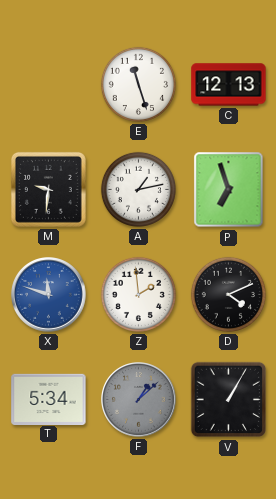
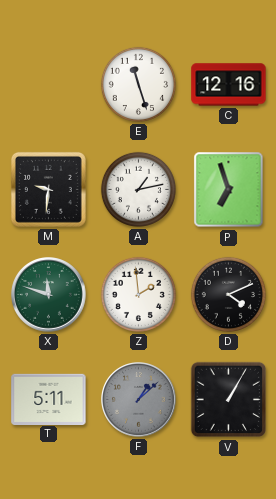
C: 12:13 -> 12:16 (229, 85)
X dial: blue -> green (49, 295)
T: 5:34 -> 5:11 (49, 399)
